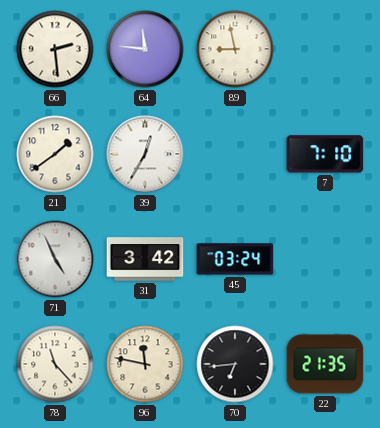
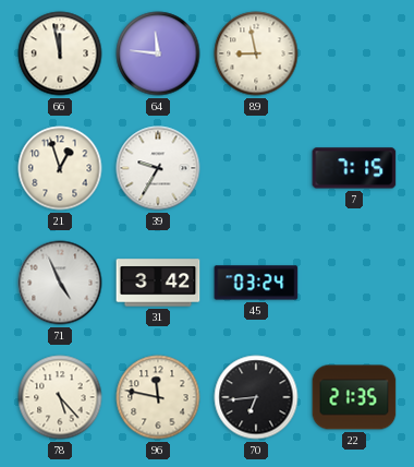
66: 2:29 -> 11:58 (60, 53)
21: 1:39 -> 12:57 (60, 168)
39: 12:35 -> 9:35 (158, 168)
7: 7:10 -> 7:15 (354, 168)
78: 11:23 -> 5:23 (60, 397)
